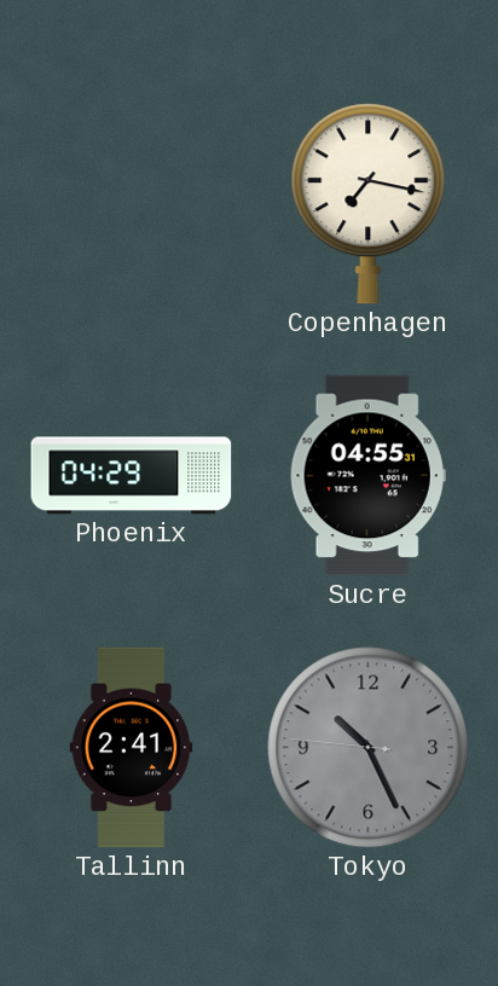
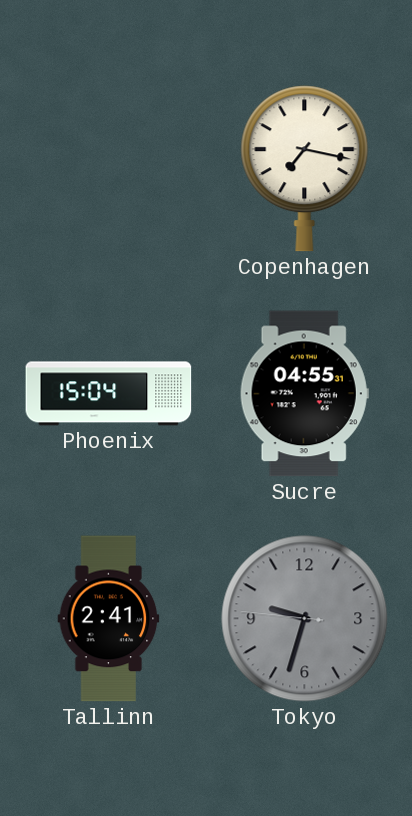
Phoenix: 04:29 -> 15:04 (109, 394)
Tokyo: 10:25 -> 9:32 (305, 619)
